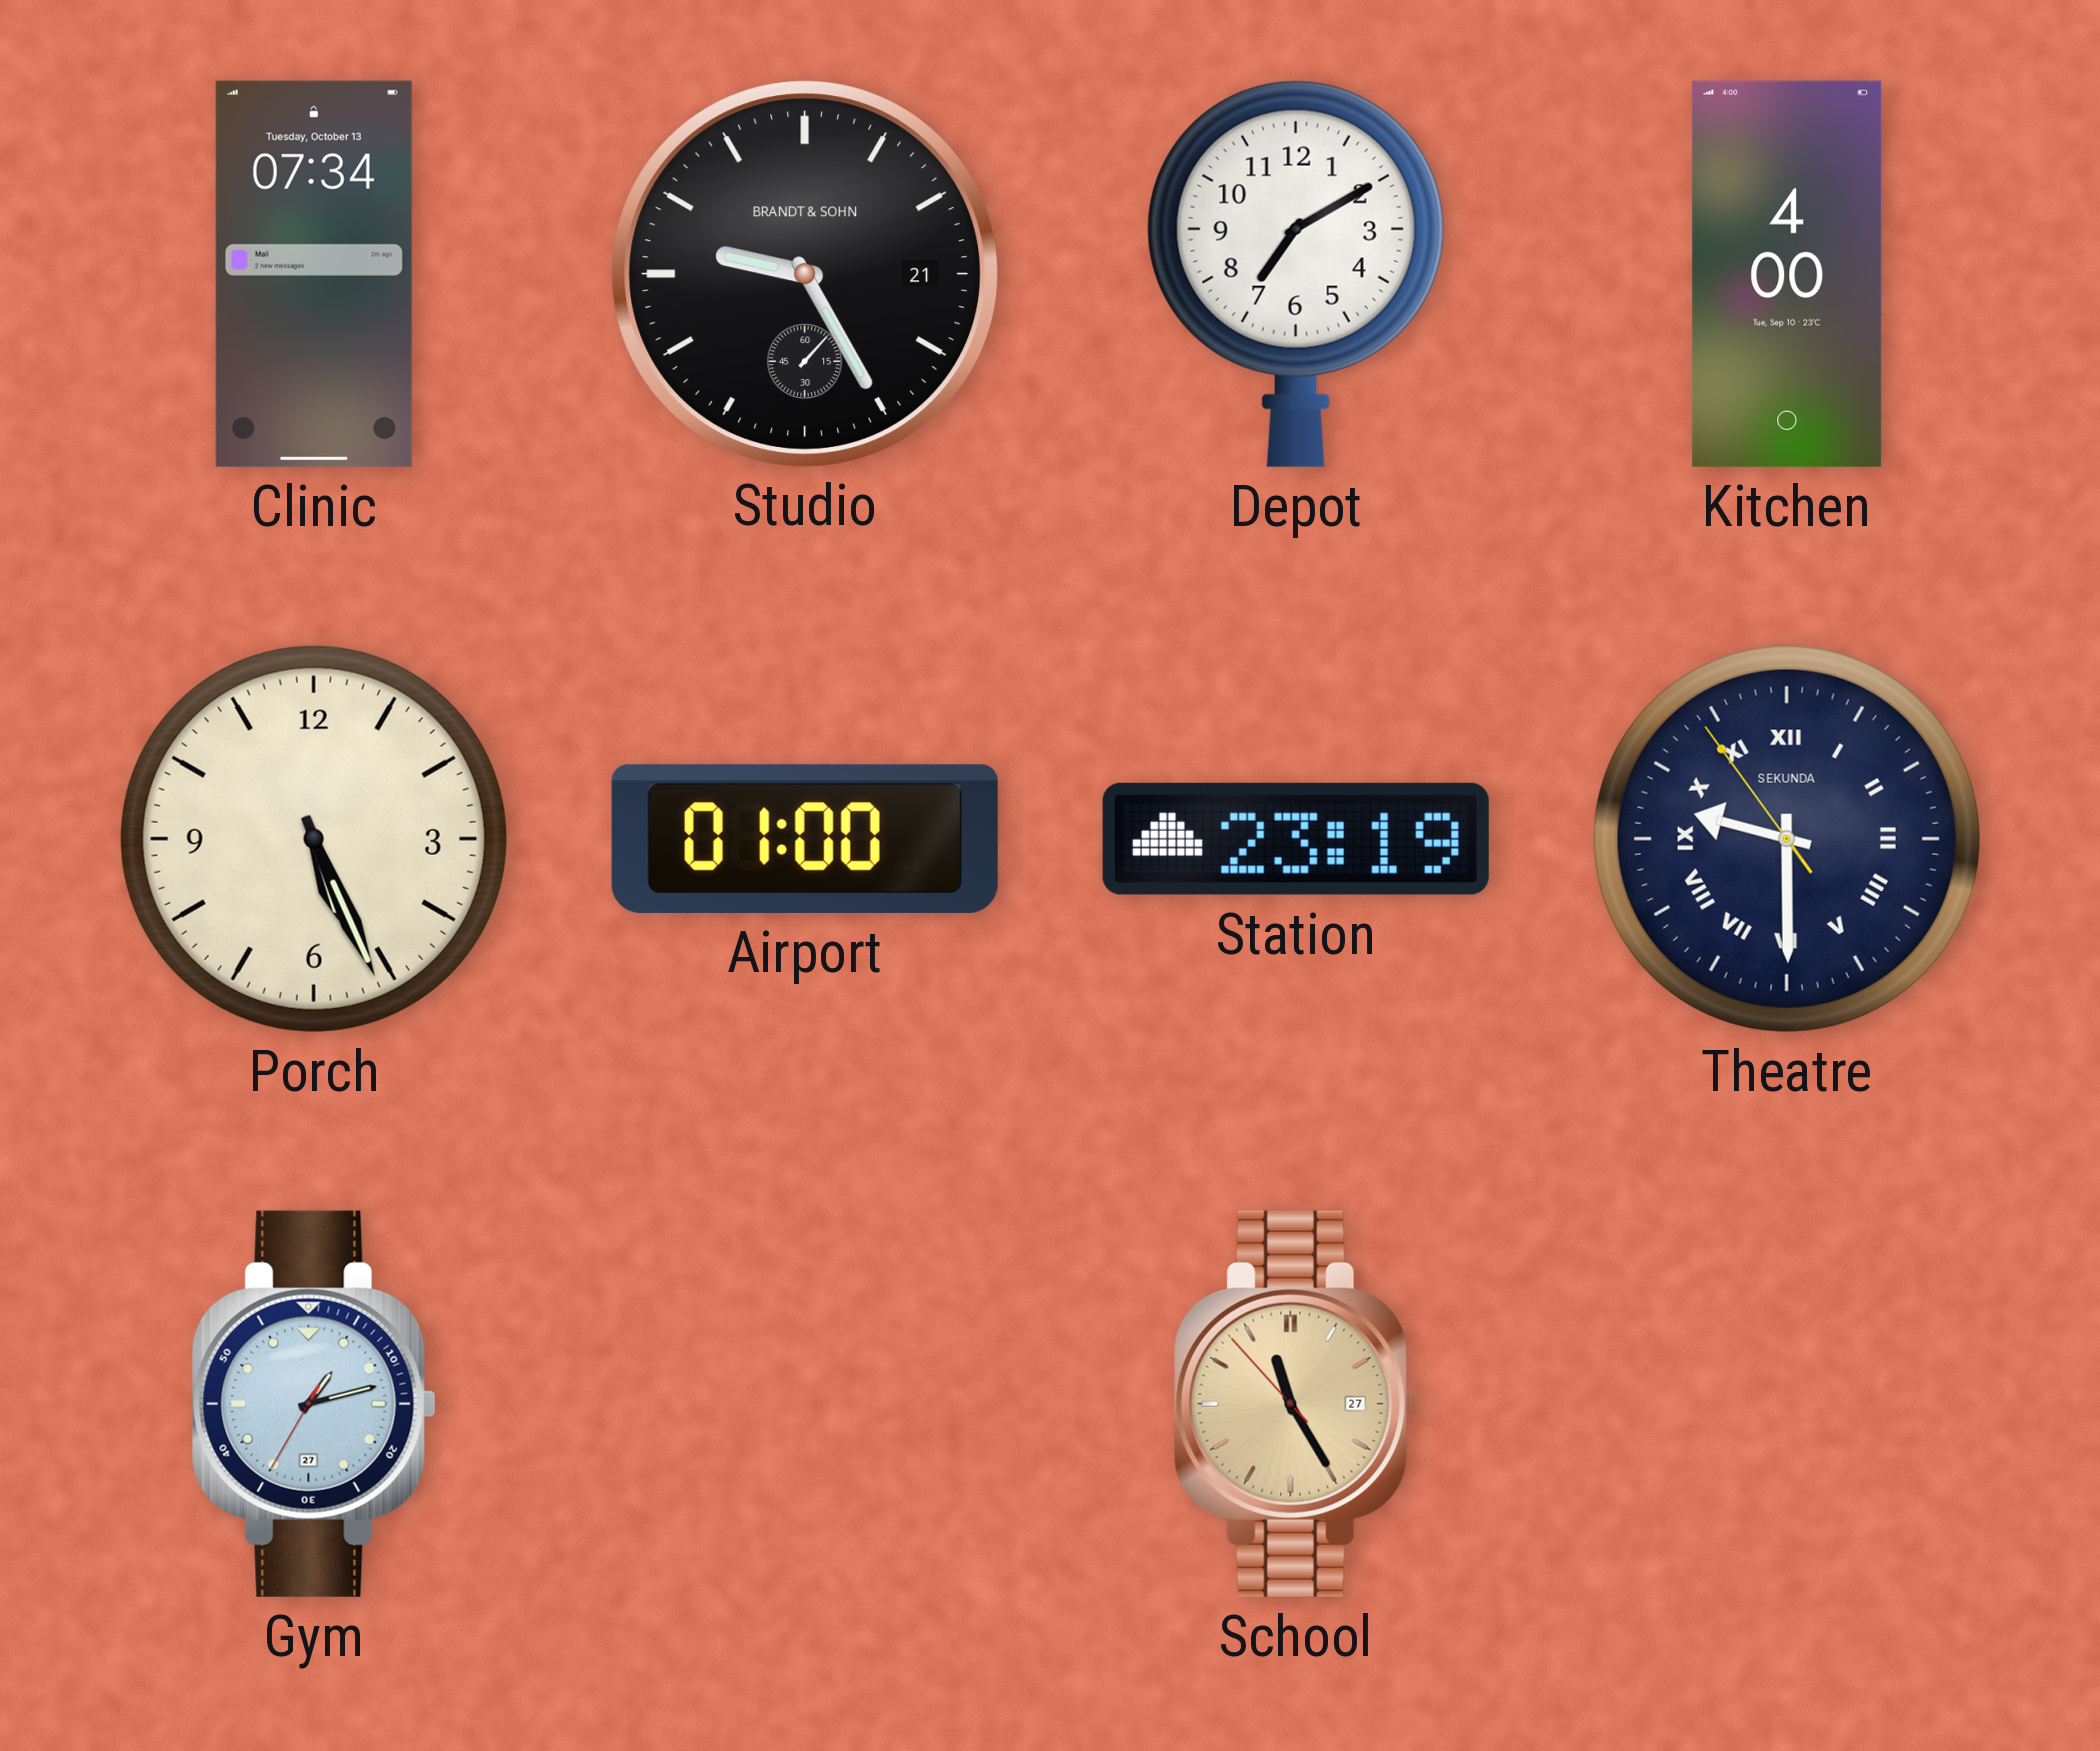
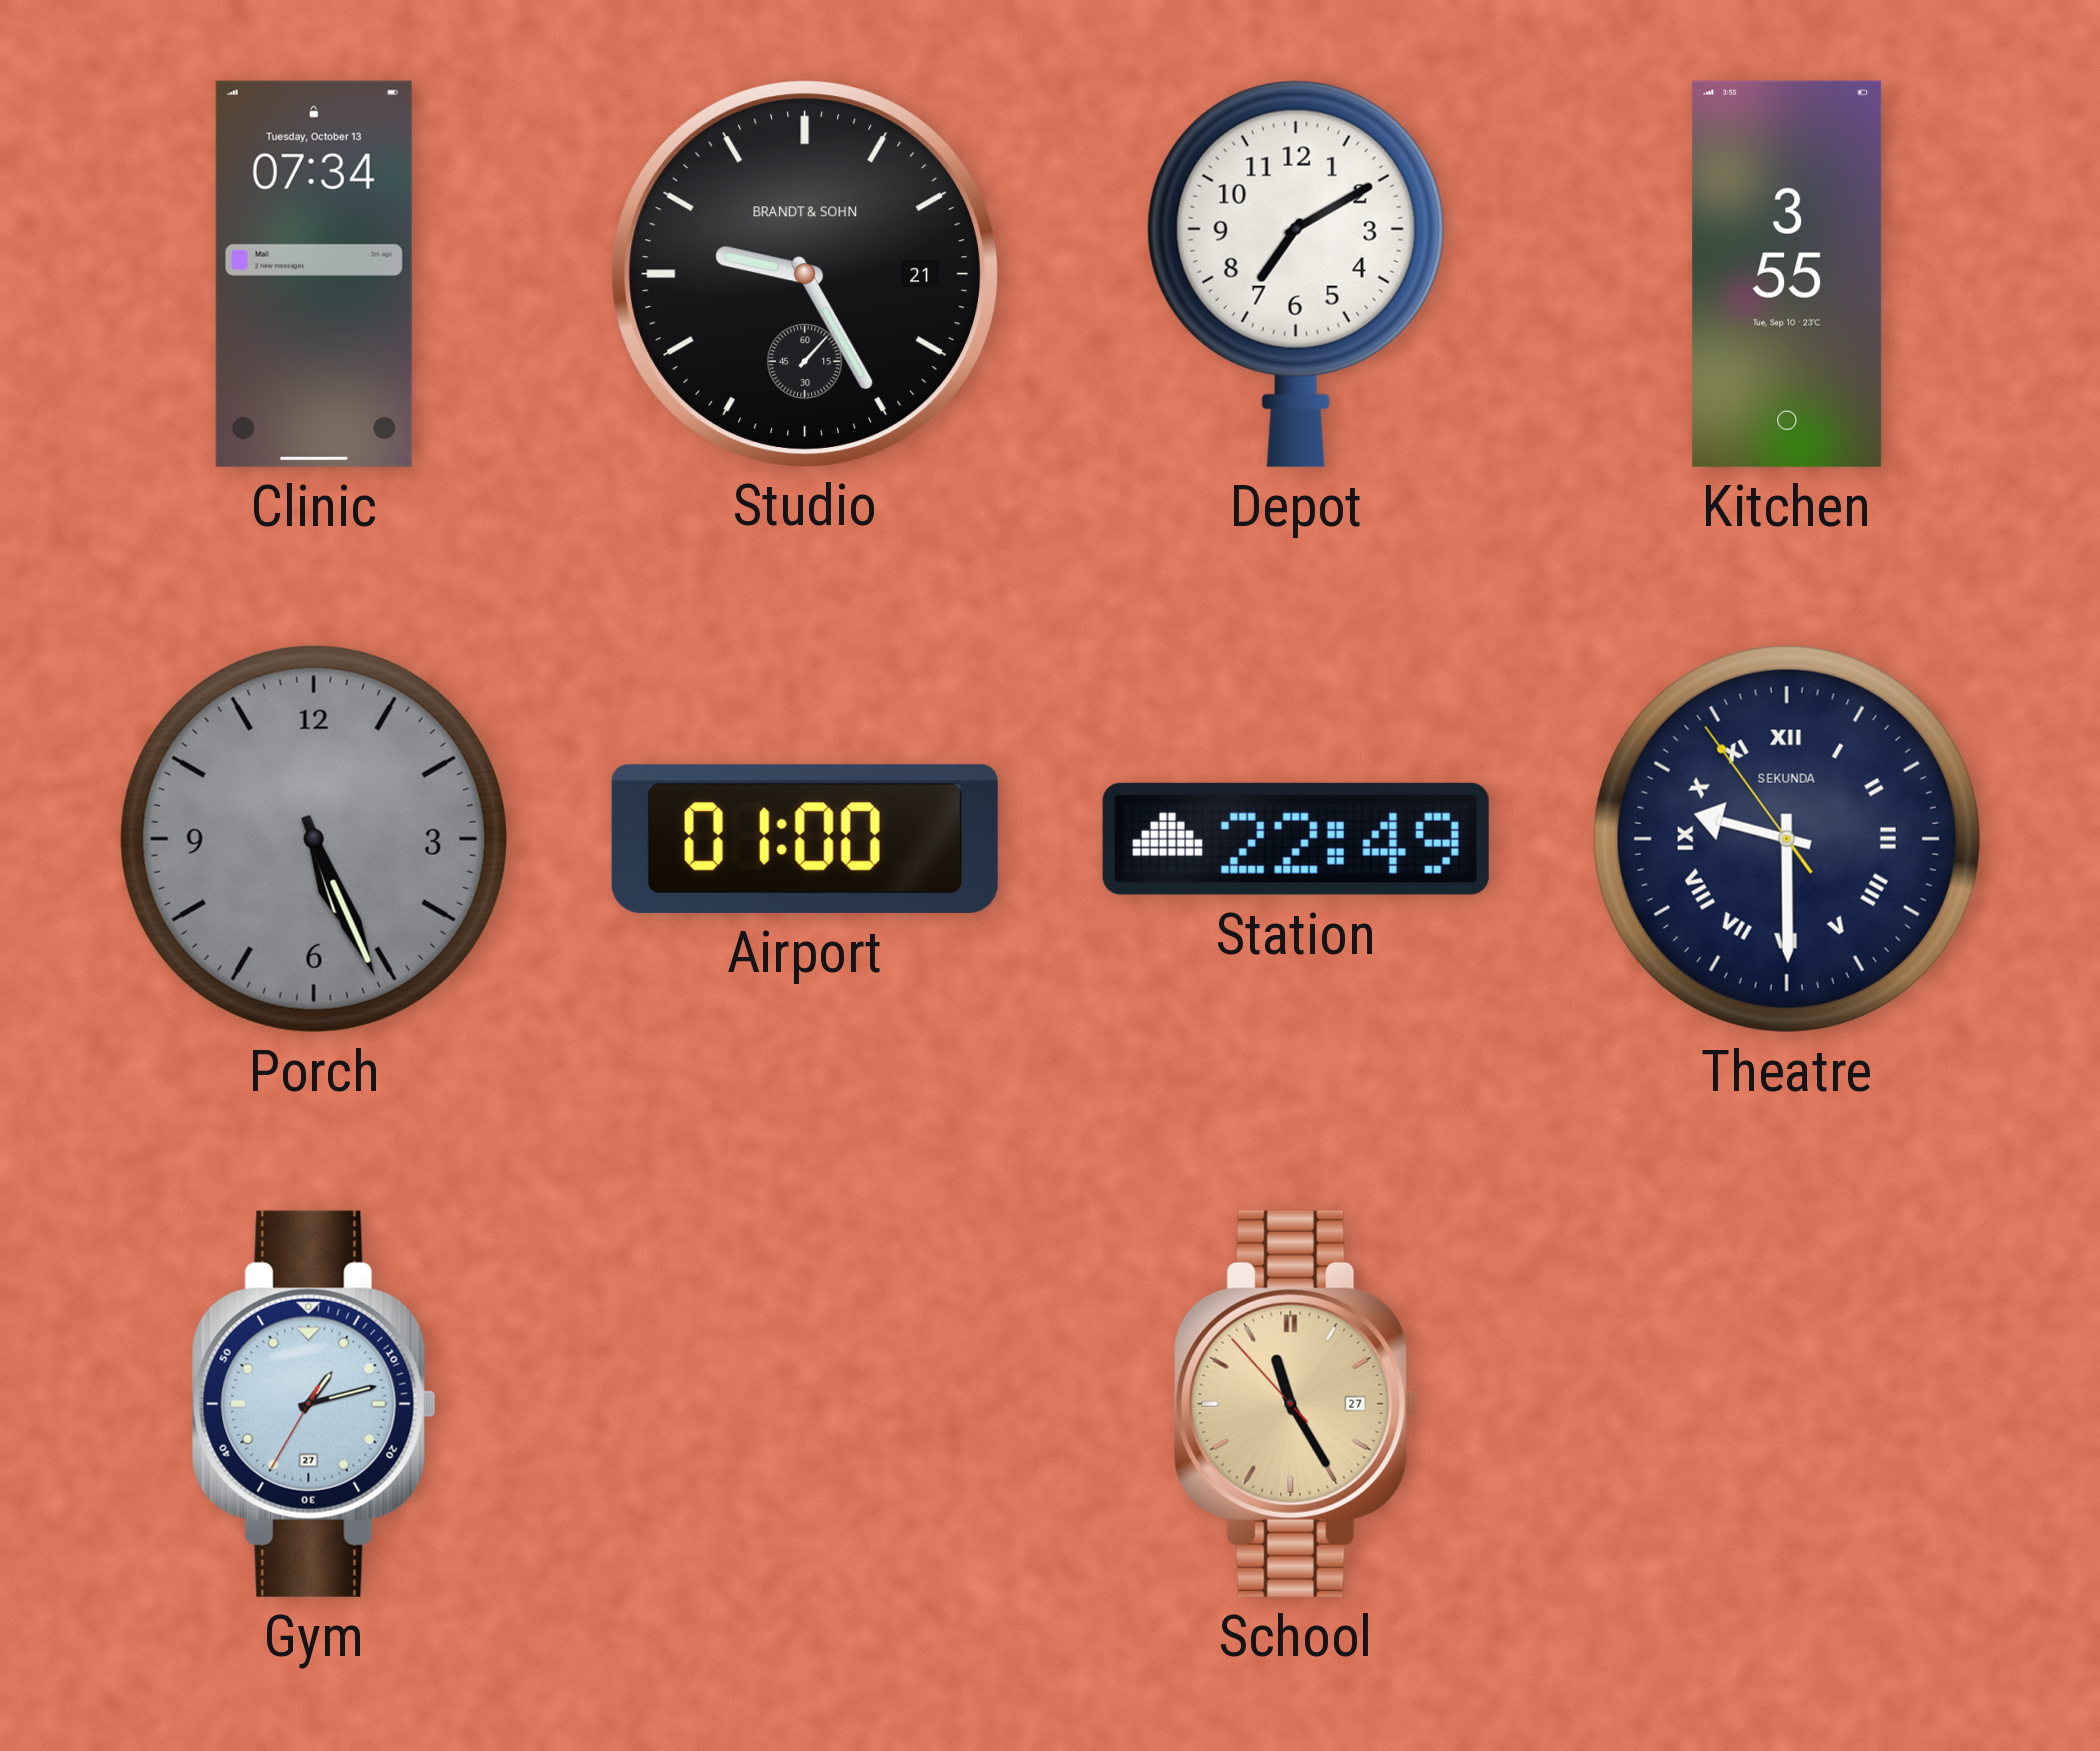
Kitchen: 4:00 -> 3:55 (1787, 274)
Porch dial: cream -> grey (314, 839)
Station: 23:19 -> 22:49 (1296, 839)
